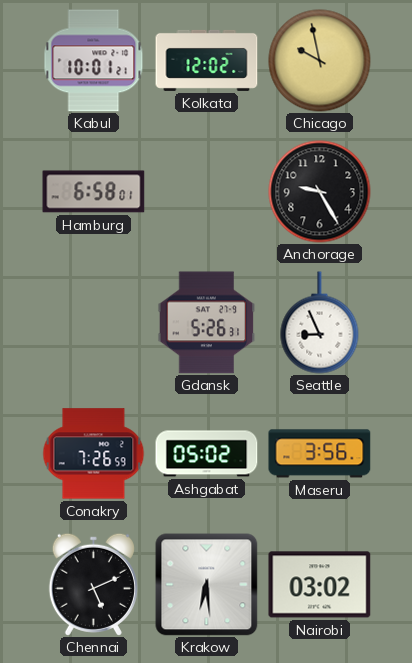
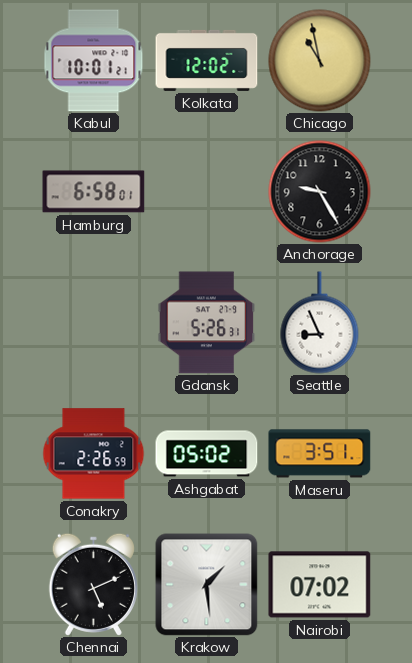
Chicago: 9:58 -> 10:58 (320, 61)
Conakry: 7:26 -> 2:26 (94, 454)
Maseru: 3:56 -> 3:51 (320, 454)
Krakow: 6:29 -> 1:29 (207, 585)
Nairobi: 03:02 -> 07:02 (320, 585)
